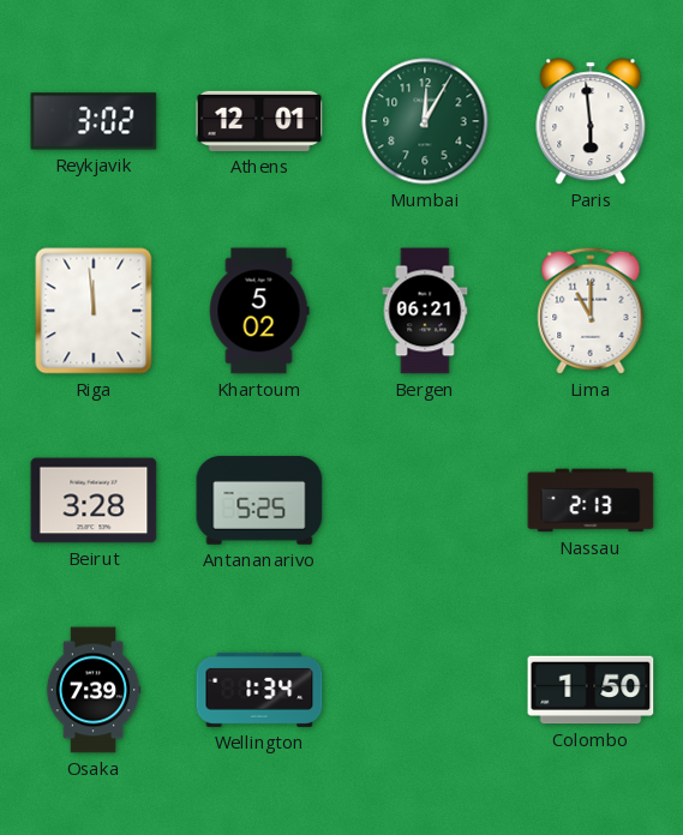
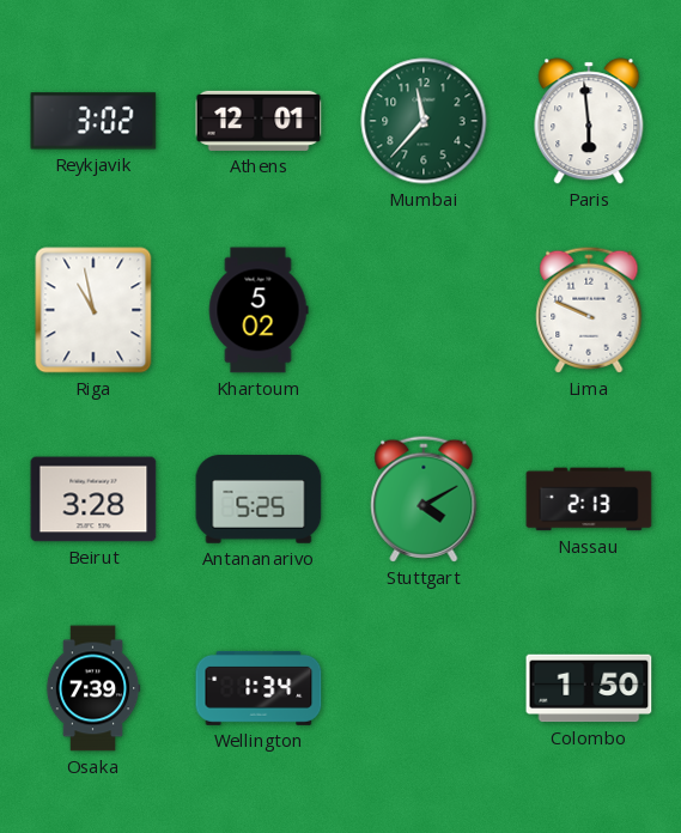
Mumbai: 12:05 -> 11:37 (424, 121)
Riga: 11:59 -> 10:58 (93, 310)
Bergen: 06:21 -> none (425, 311)
Lima: 11:00 -> 9:49 (589, 310)
Stuttgart: none -> 4:10 (424, 499)
